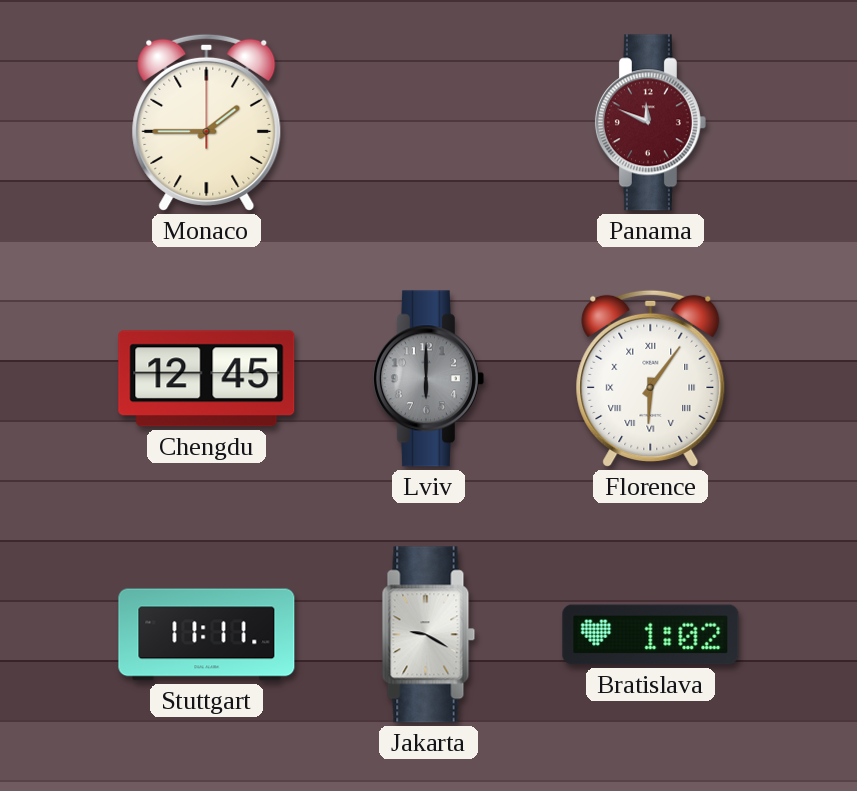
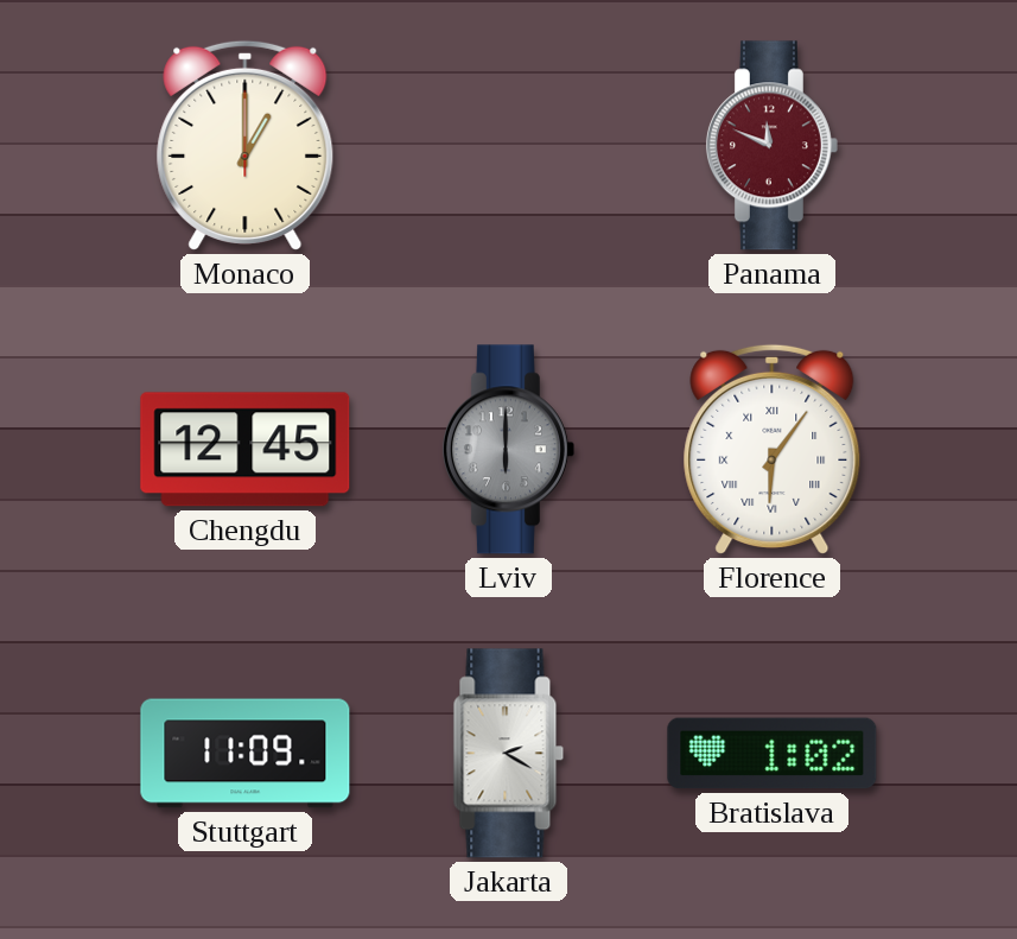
Monaco: 1:45 -> 1:00 (246, 145)
Stuttgart: 11:11 -> 11:09 (246, 754)
Jakarta: 9:20 -> 2:20 (509, 754)
